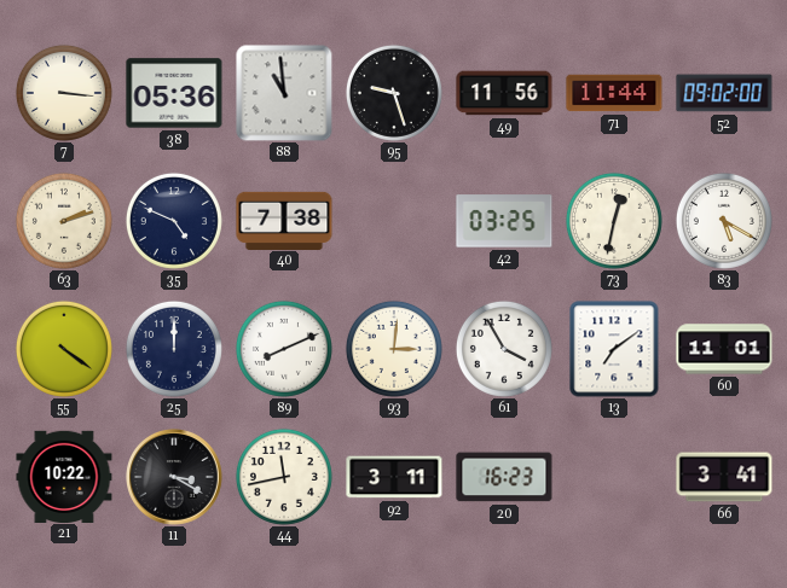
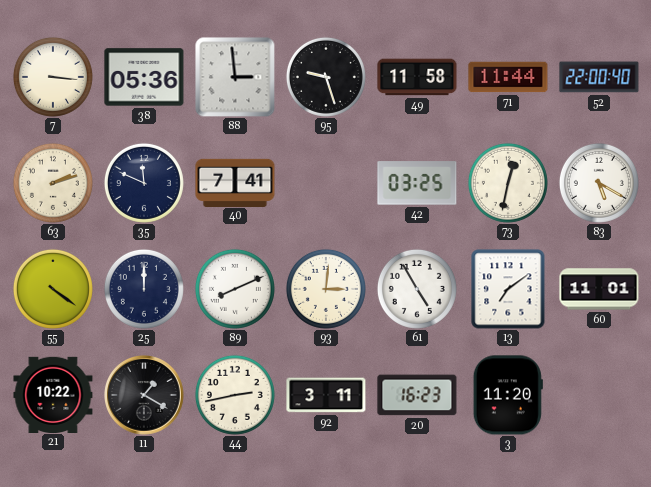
88: 10:59 -> 2:59 (235, 77)
49: 11:56 -> 11:58 (417, 77)
52: 09:02 -> 22:00 (599, 77)
35: 4:49 -> 11:49 (144, 183)
40: 7:38 -> 7:41 (235, 182)
61: 3:55 -> 4:55 (417, 289)
11: 3:20 -> 1:20 (144, 395)
44: 11:43 -> 2:43 (235, 395)
3: none -> 11:20 (508, 395)
66: 3:41 -> none (724, 477)
